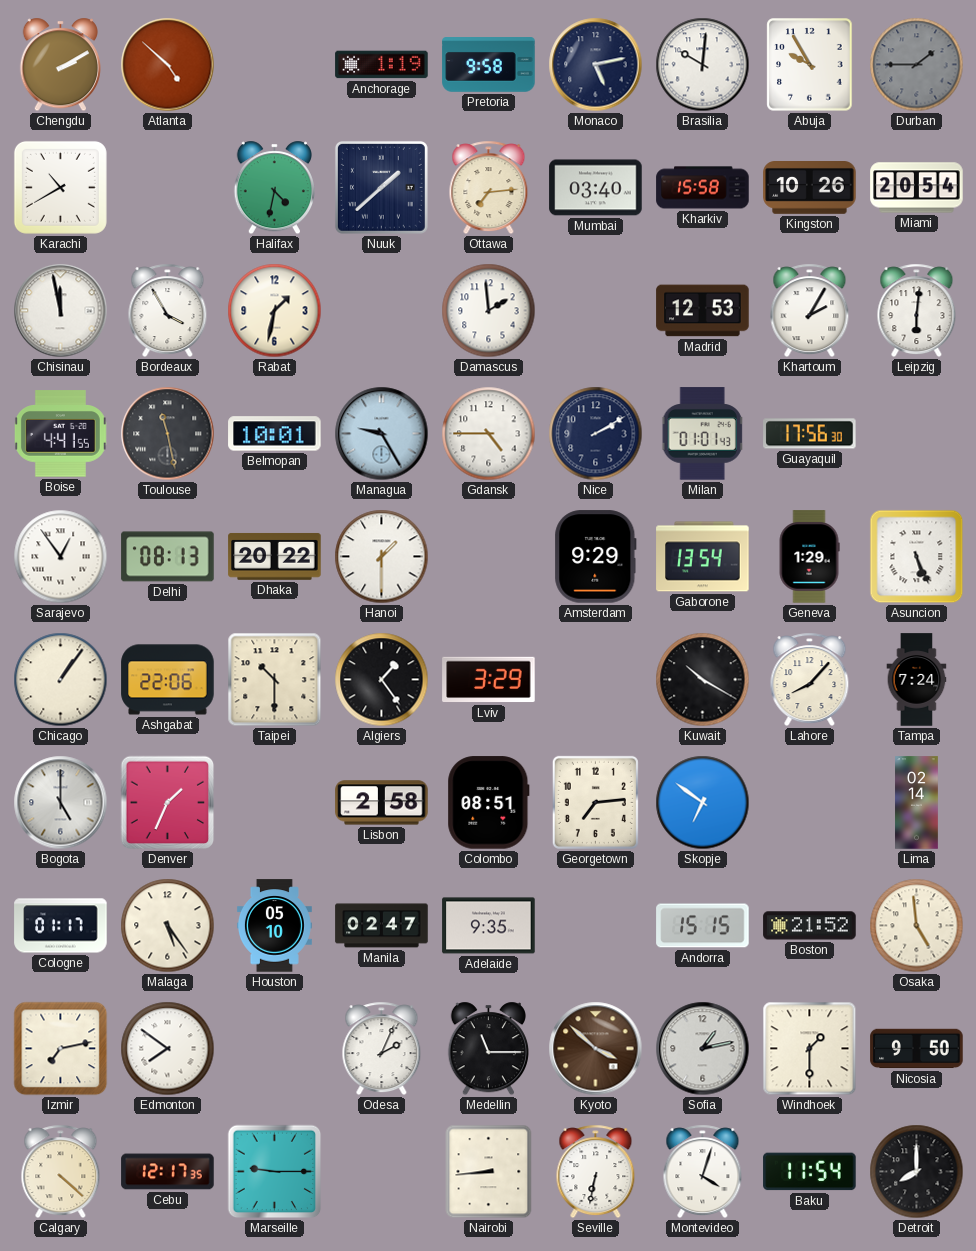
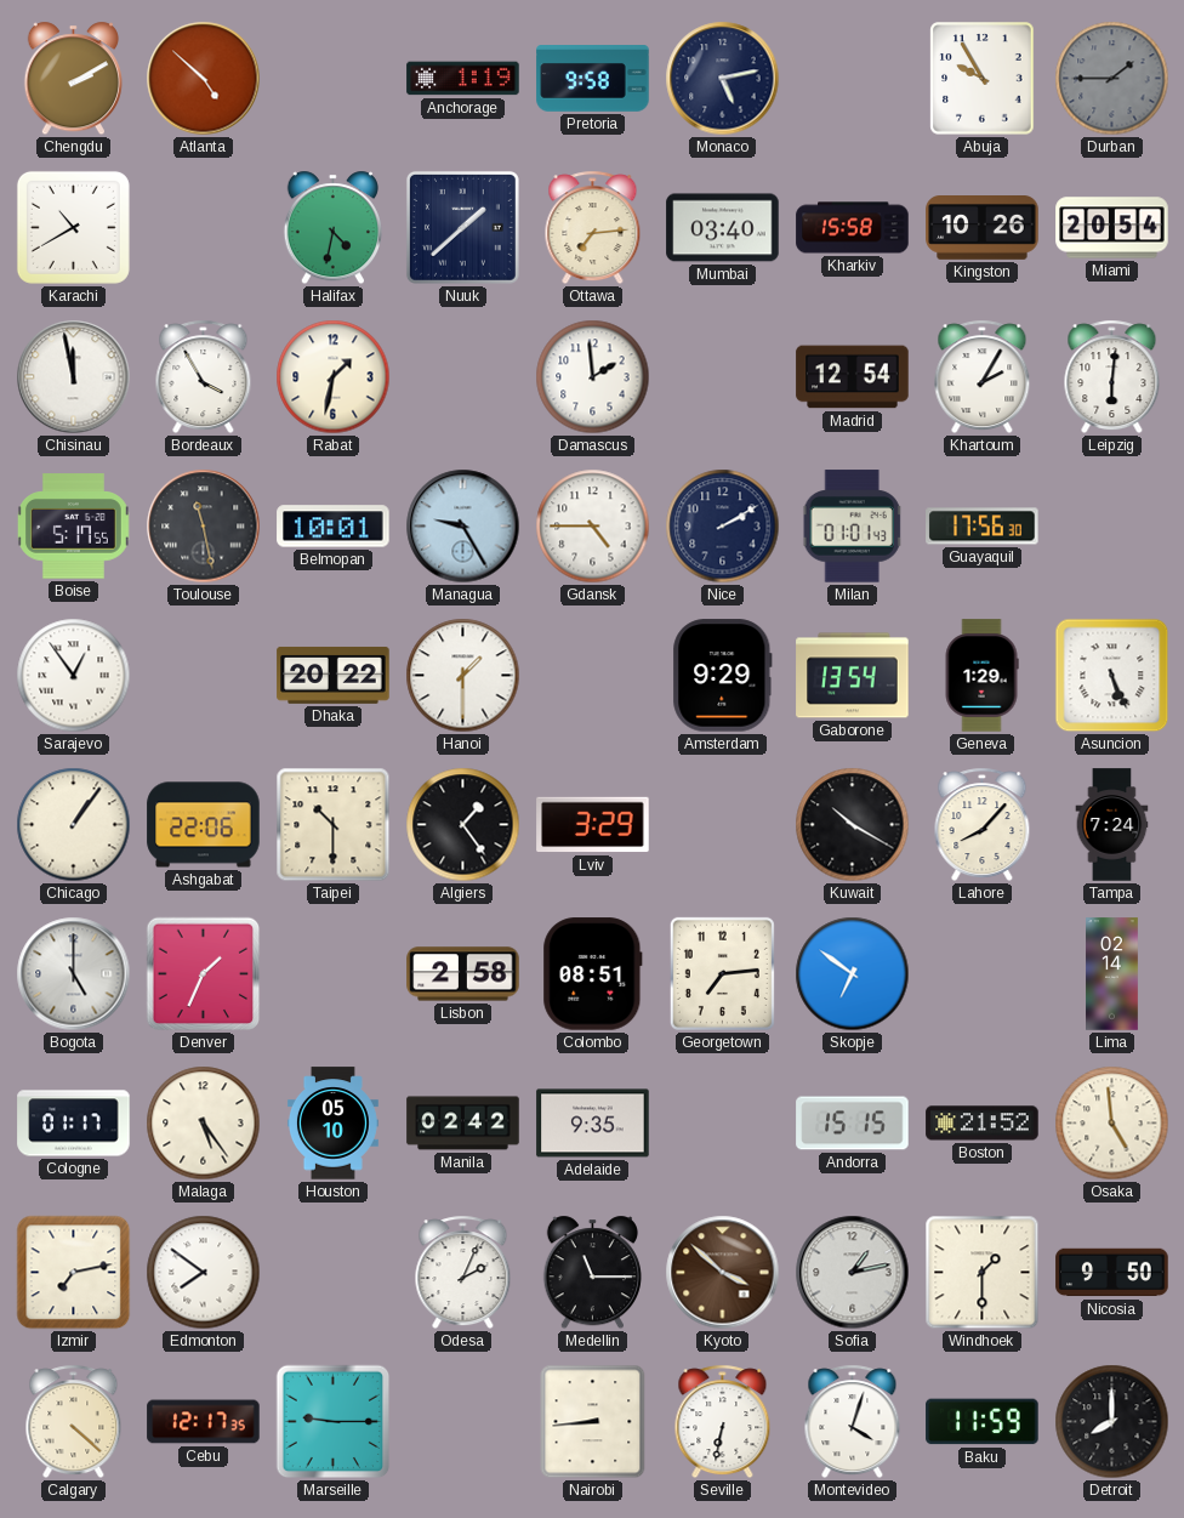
Brasilia: 10:01 -> none (703, 65)
Madrid: 12:53 -> 12:54 (853, 377)
Boise: 4:41 -> 5:17 (73, 527)
Delhi: 08:13 -> none (168, 557)
Manila: 02:47 -> 02:42 (463, 1124)
Baku: 11:54 -> 11:59 (983, 1422)
